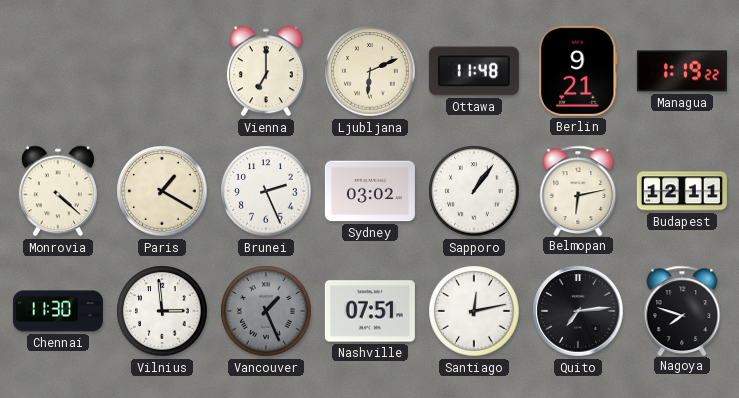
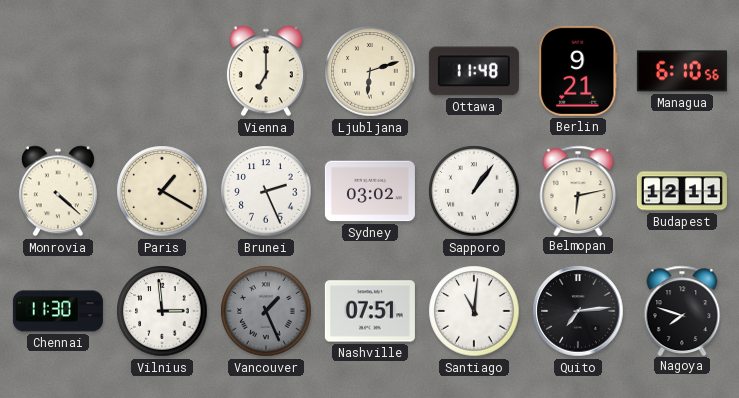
Ljubljana: 6:11 -> 6:12 (370, 71)
Managua: 1:19 -> 6:10 (682, 71)
Santiago: 12:13 -> 11:01 (474, 311)
